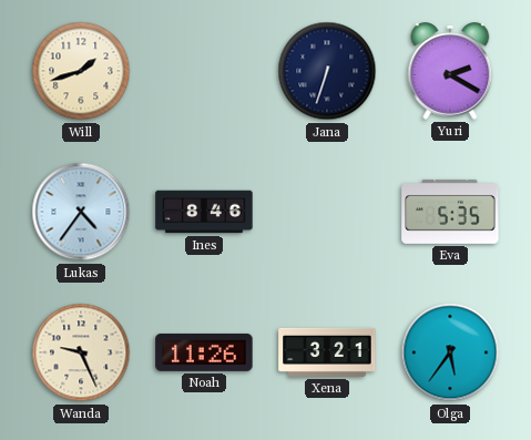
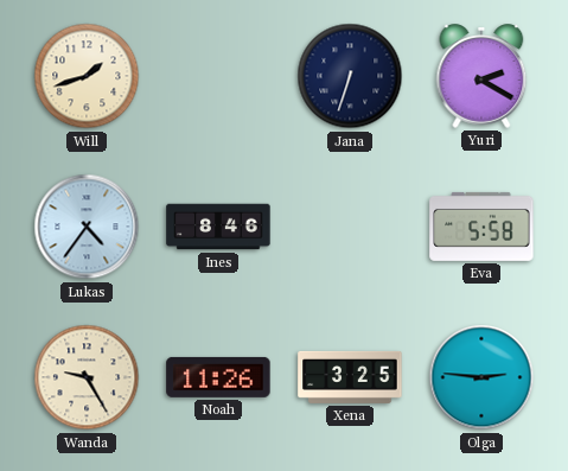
Eva: 5:35 -> 5:58 (481, 227)
Wanda: 9:26 -> 9:25 (87, 377)
Xena: 3:21 -> 3:25 (350, 377)
Olga: 5:36 -> 2:46 (481, 377)
